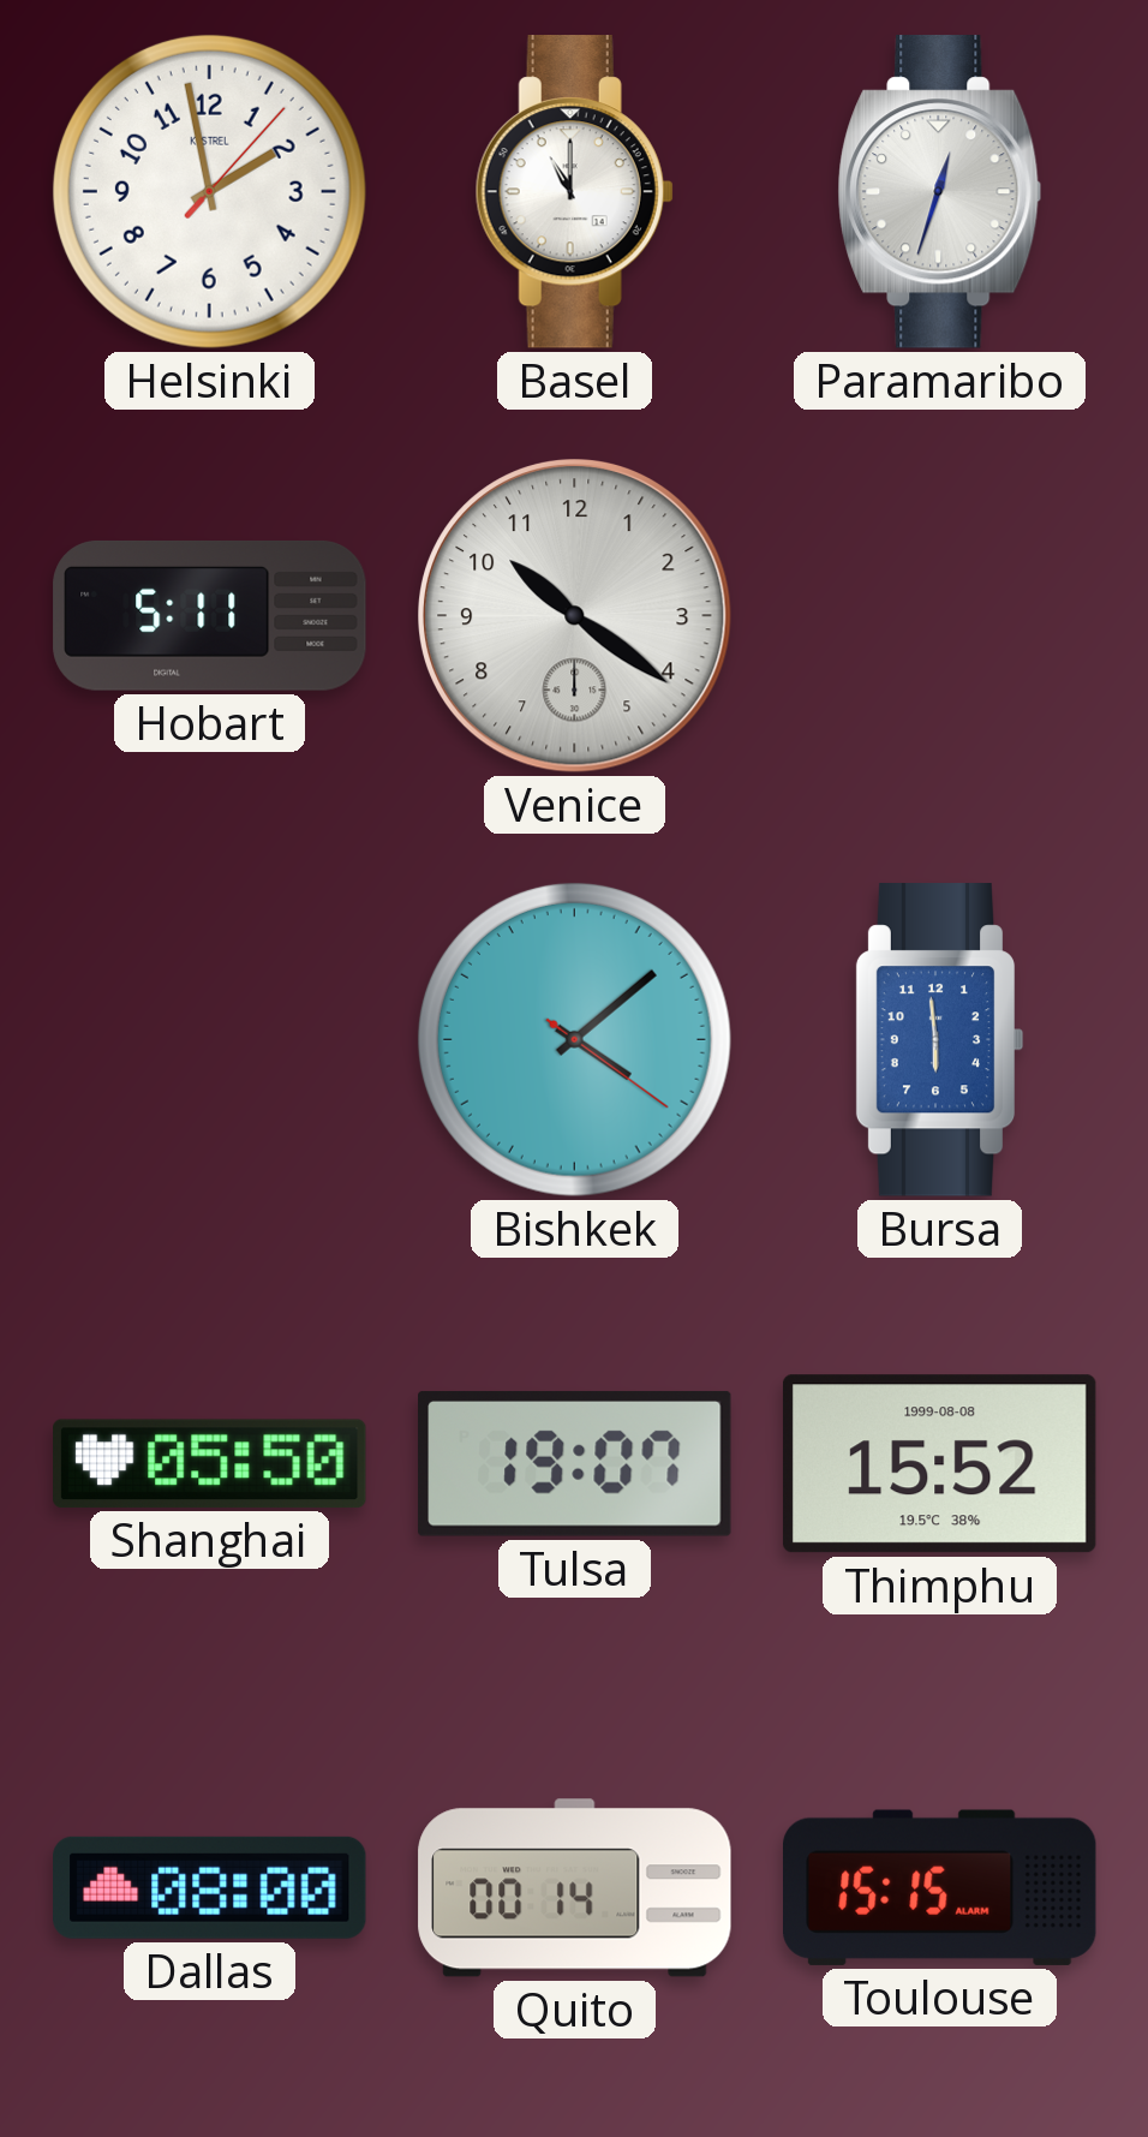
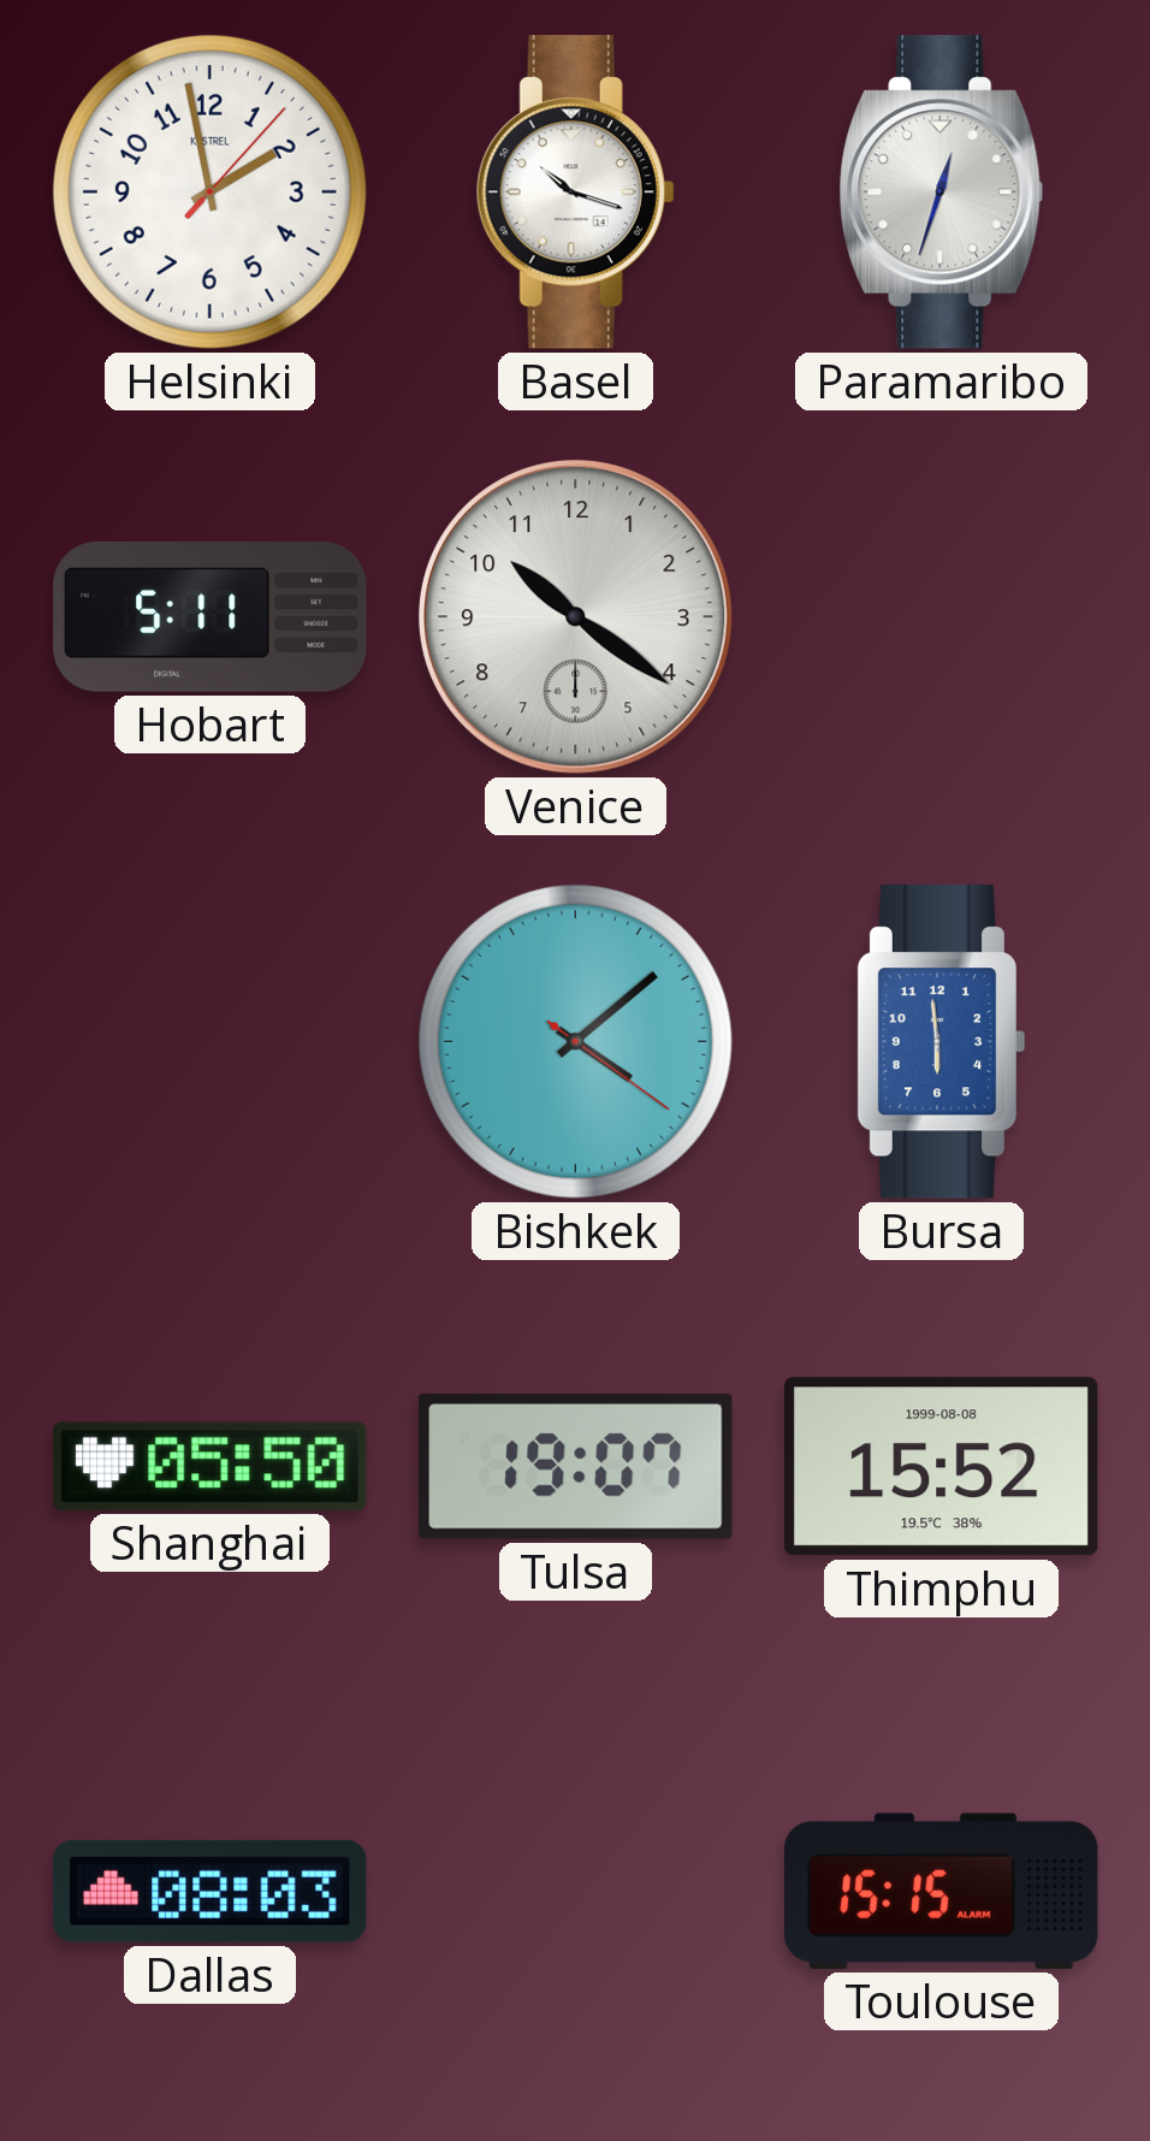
Basel: 11:00 -> 10:18 (575, 193)
Dallas: 08:00 -> 08:03 (211, 1891)
Quito: 00:14 -> none (575, 1888)
